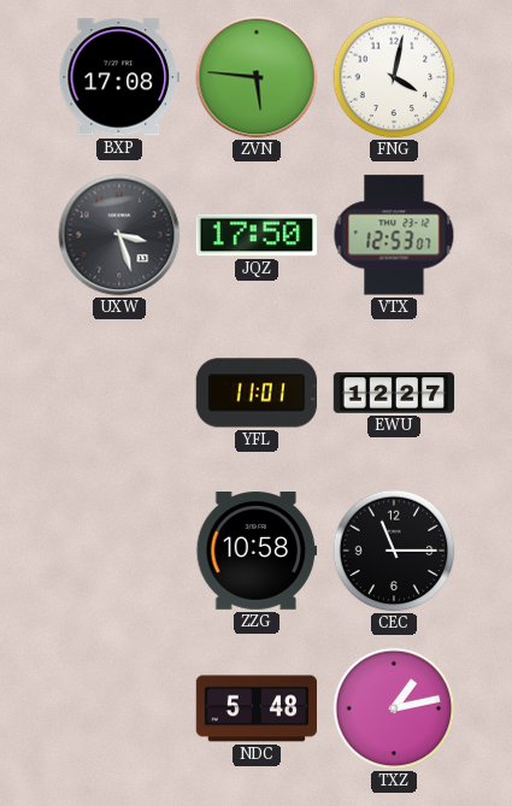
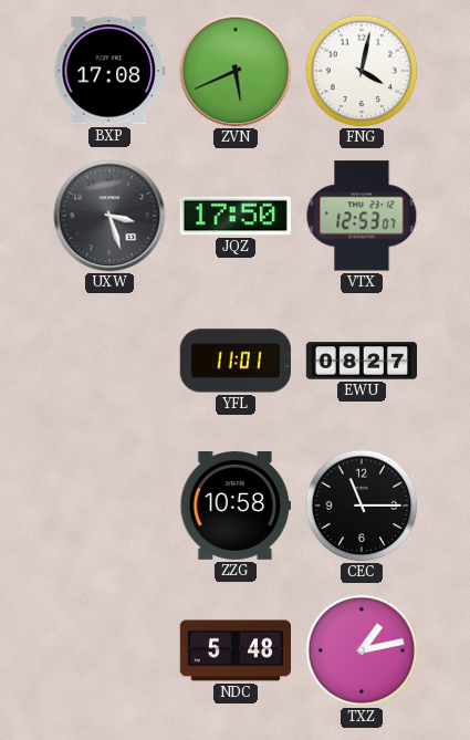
ZVN: 5:46 -> 5:41 (236, 71)
EWU: 12:27 -> 08:27 (362, 361)
